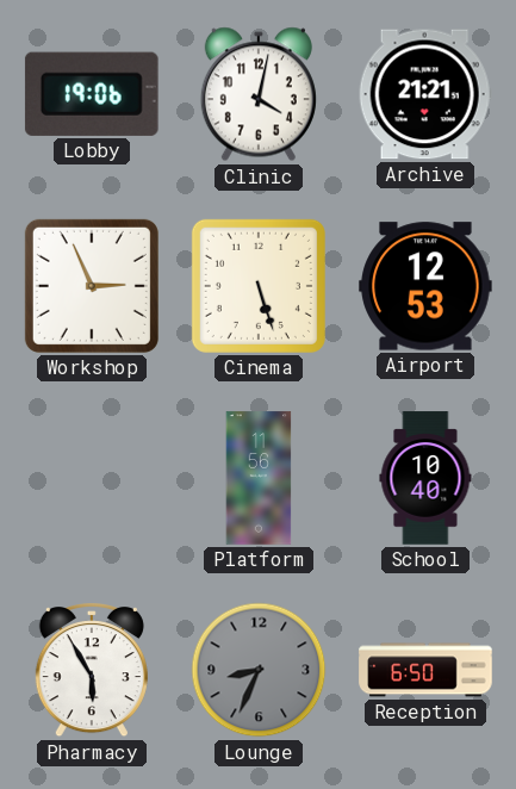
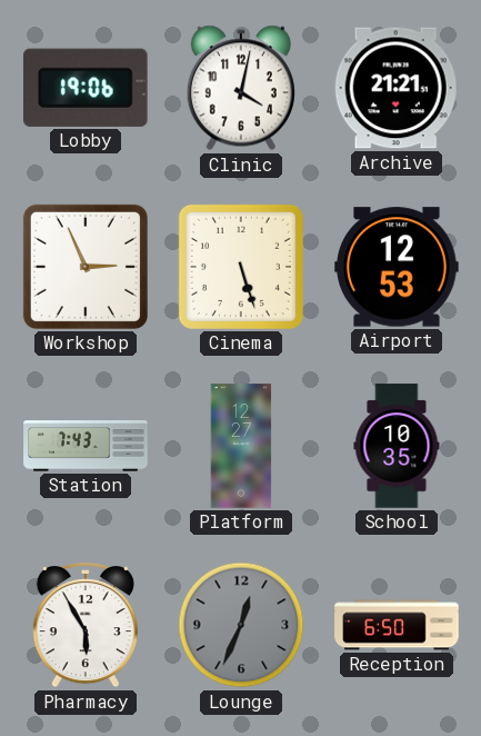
Station: none -> 7:43 (86, 446)
Platform: 11:56 -> 12:27 (241, 446)
School: 10:40 -> 10:35 (397, 446)
Lounge: 8:34 -> 12:34 (241, 625)
